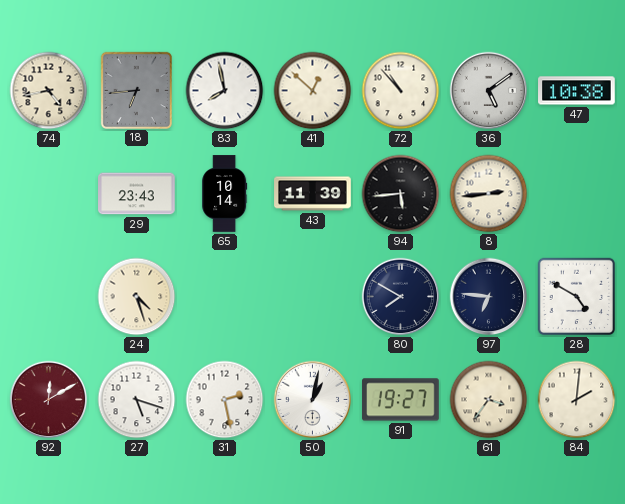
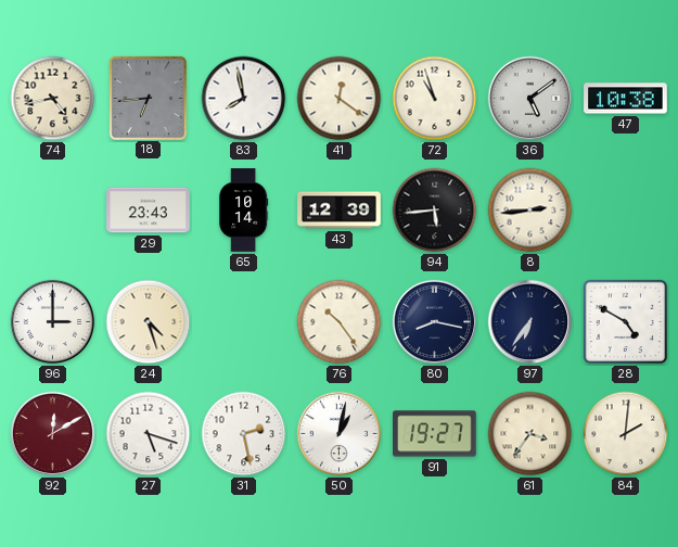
41: 12:52 -> 12:21 (340, 99)
72: 10:53 -> 10:57 (435, 99)
43: 11:39 -> 12:39 (340, 211)
96: none -> 3:00 (53, 322)
76: none -> 10:24 (340, 322)
80: 7:50 -> 8:17 (435, 322)
97: 6:46 -> 6:36 (530, 322)
